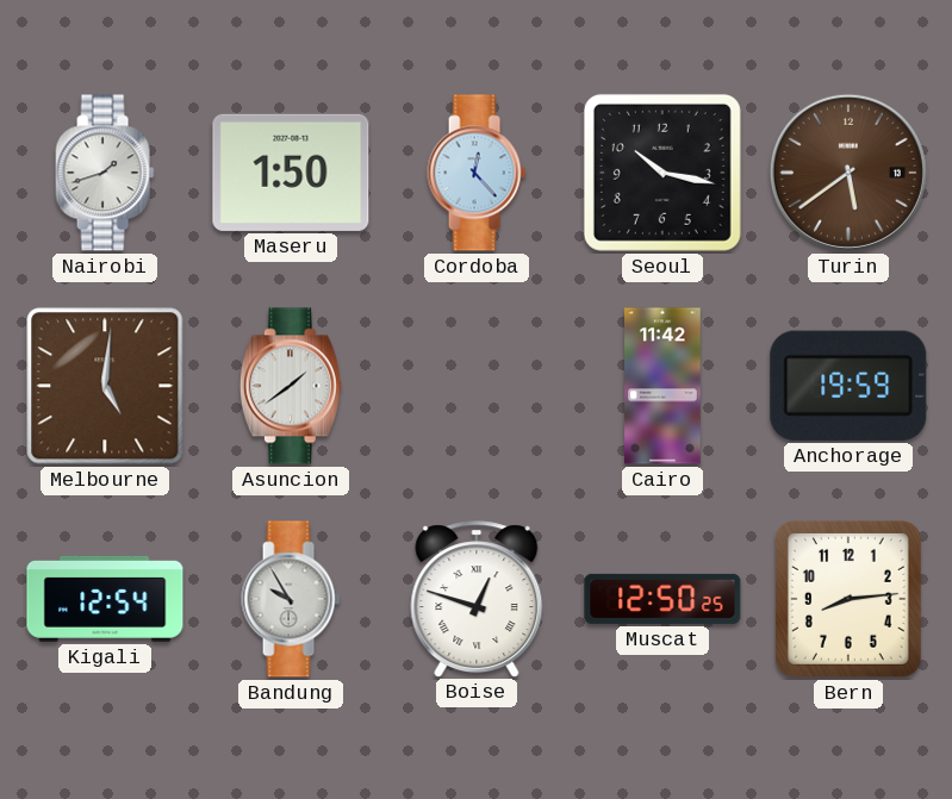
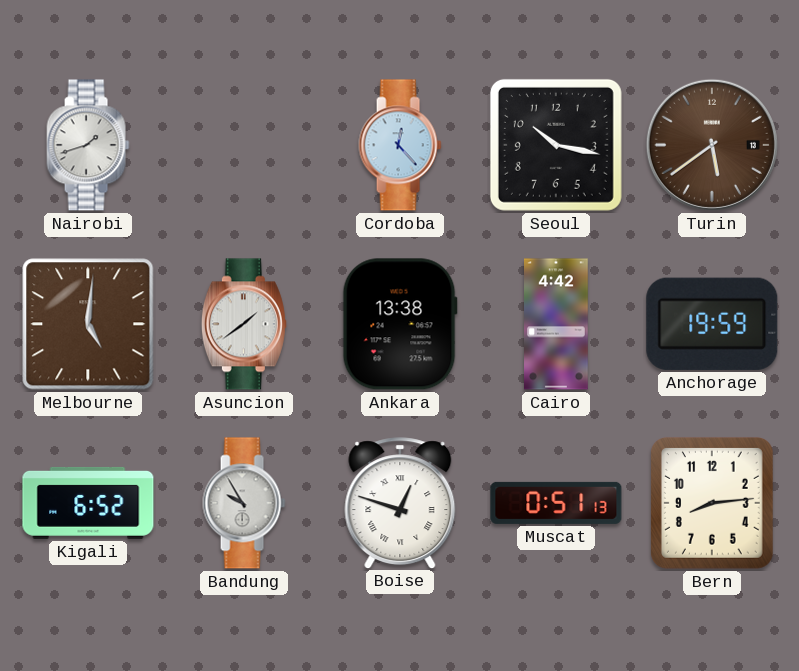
Maseru: 1:50 -> none (291, 173)
Ankara: none -> 13:38 (400, 324)
Cairo: 11:42 -> 4:42 (557, 324)
Kigali: 12:54 -> 6:52 (88, 503)
Muscat: 12:50 -> 0:51 (556, 503)
